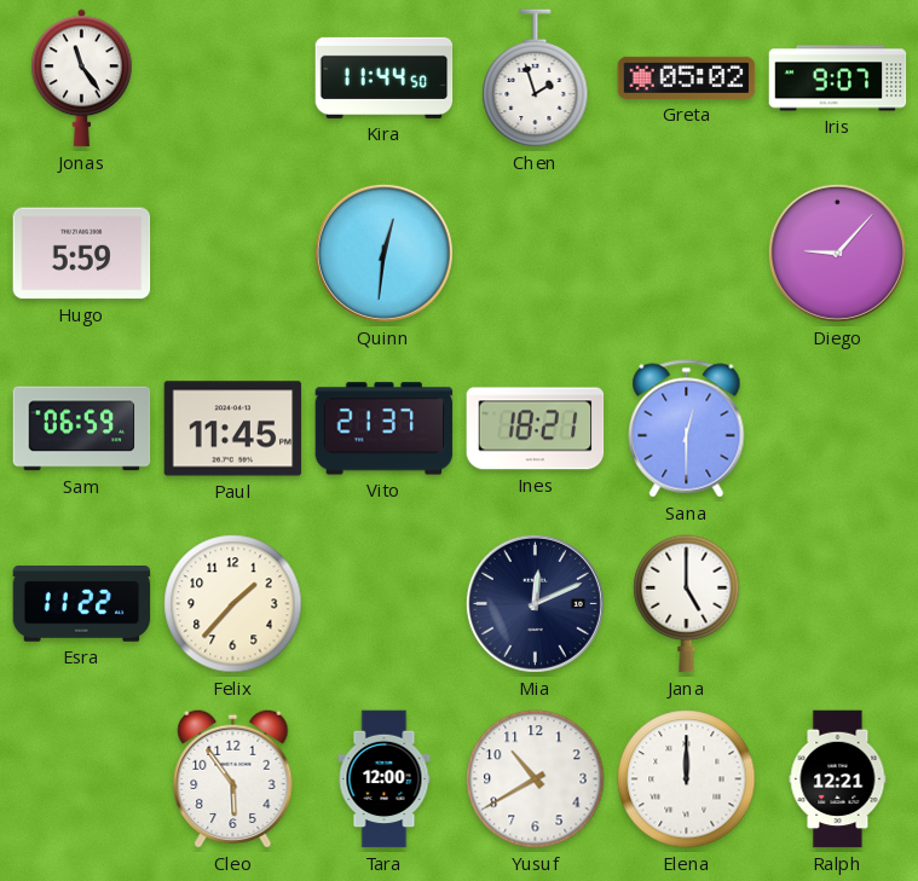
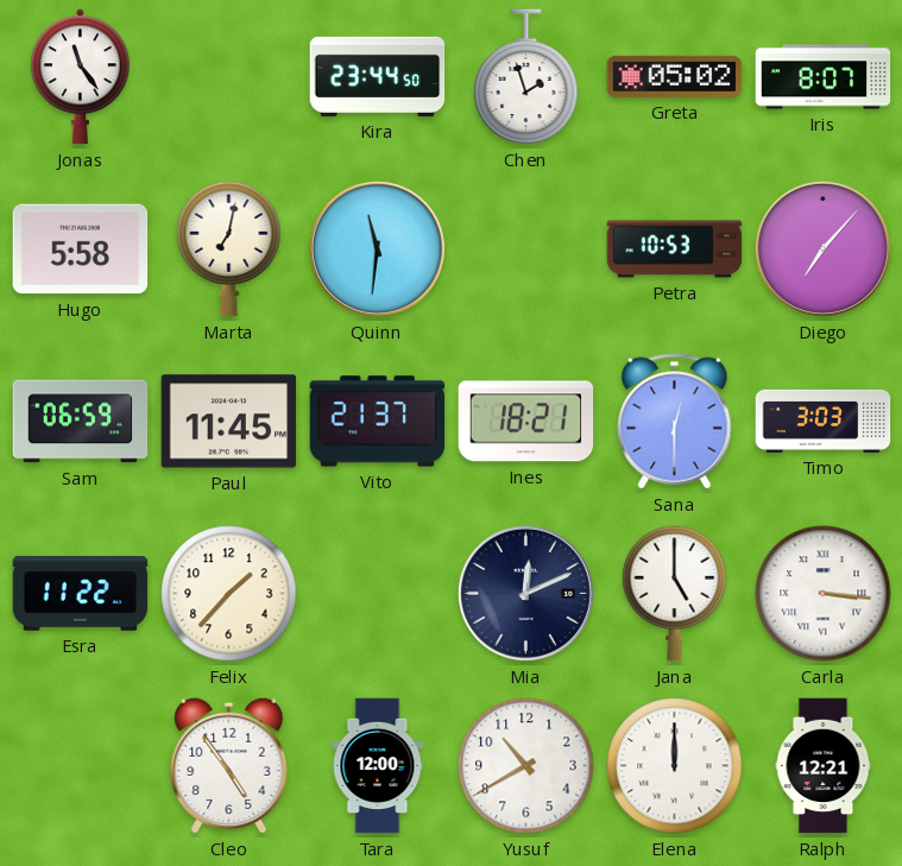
Kira: 11:44 -> 23:44 (378, 76)
Iris: 9:07 -> 8:07 (824, 77)
Hugo: 5:59 -> 5:58 (81, 249)
Marta: none -> 7:02 (229, 249)
Quinn: 12:31 -> 11:31 (377, 248)
Petra: none -> 10:53 (675, 249)
Diego: 9:07 -> 7:07 (822, 248)
Timo: none -> 3:03 (824, 421)
Carla: none -> 3:16 (824, 594)
Cleo: 5:54 -> 4:54 (229, 765)
